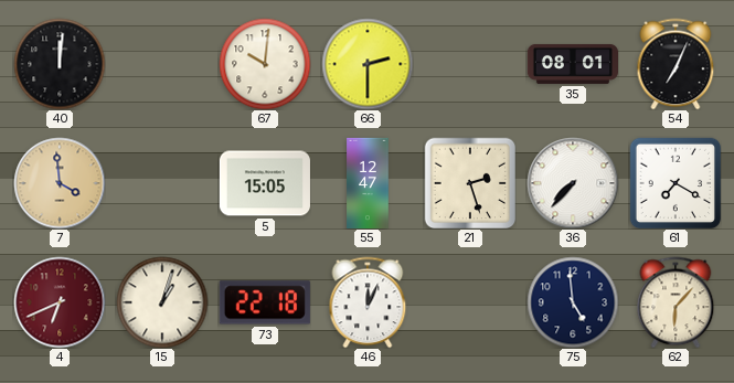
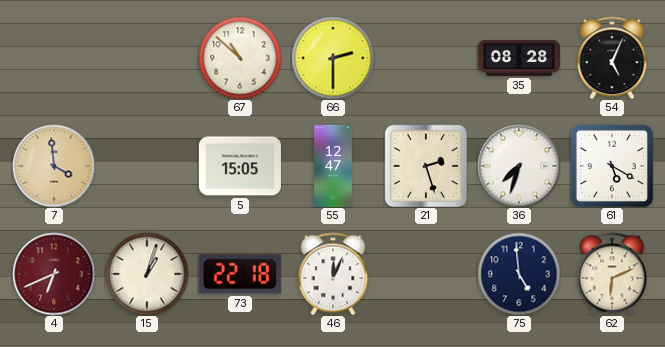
40: 12:01 -> none (60, 64)
67: 10:01 -> 10:52 (240, 58)
35: 08:01 -> 08:28 (518, 58)
54: 7:04 -> 5:04 (612, 58)
36: 7:37 -> 7:33 (519, 166)
61: 7:20 -> 5:20 (612, 166)
62: 6:07 -> 6:11 (612, 274)
